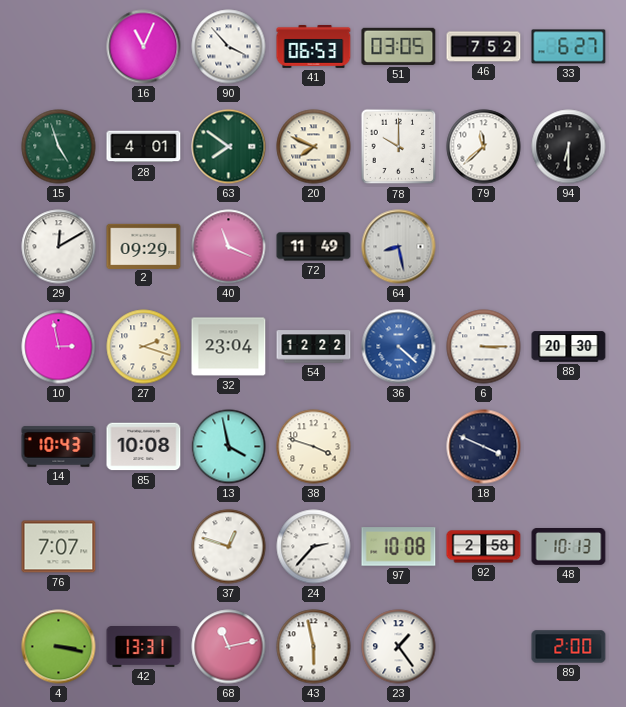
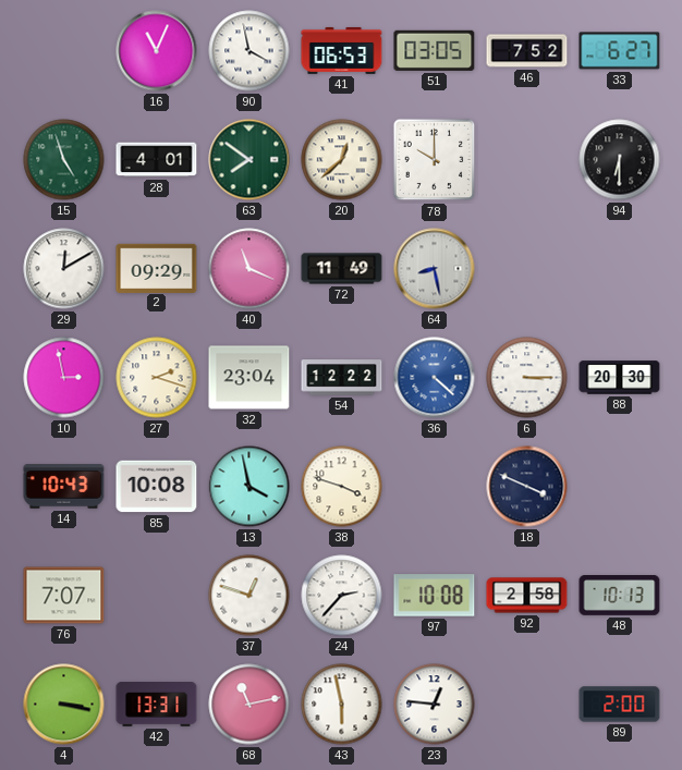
90: 3:53 -> 3:58 (249, 51)
20: 7:49 -> 12:38 (342, 160)
79: 11:38 -> none (484, 147)
23: 1:24 -> 12:46 (435, 705)
